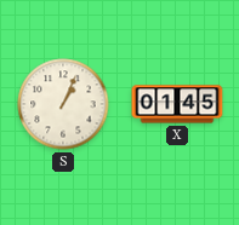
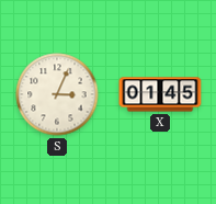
S: 1:04 -> 3:04 (57, 94)
